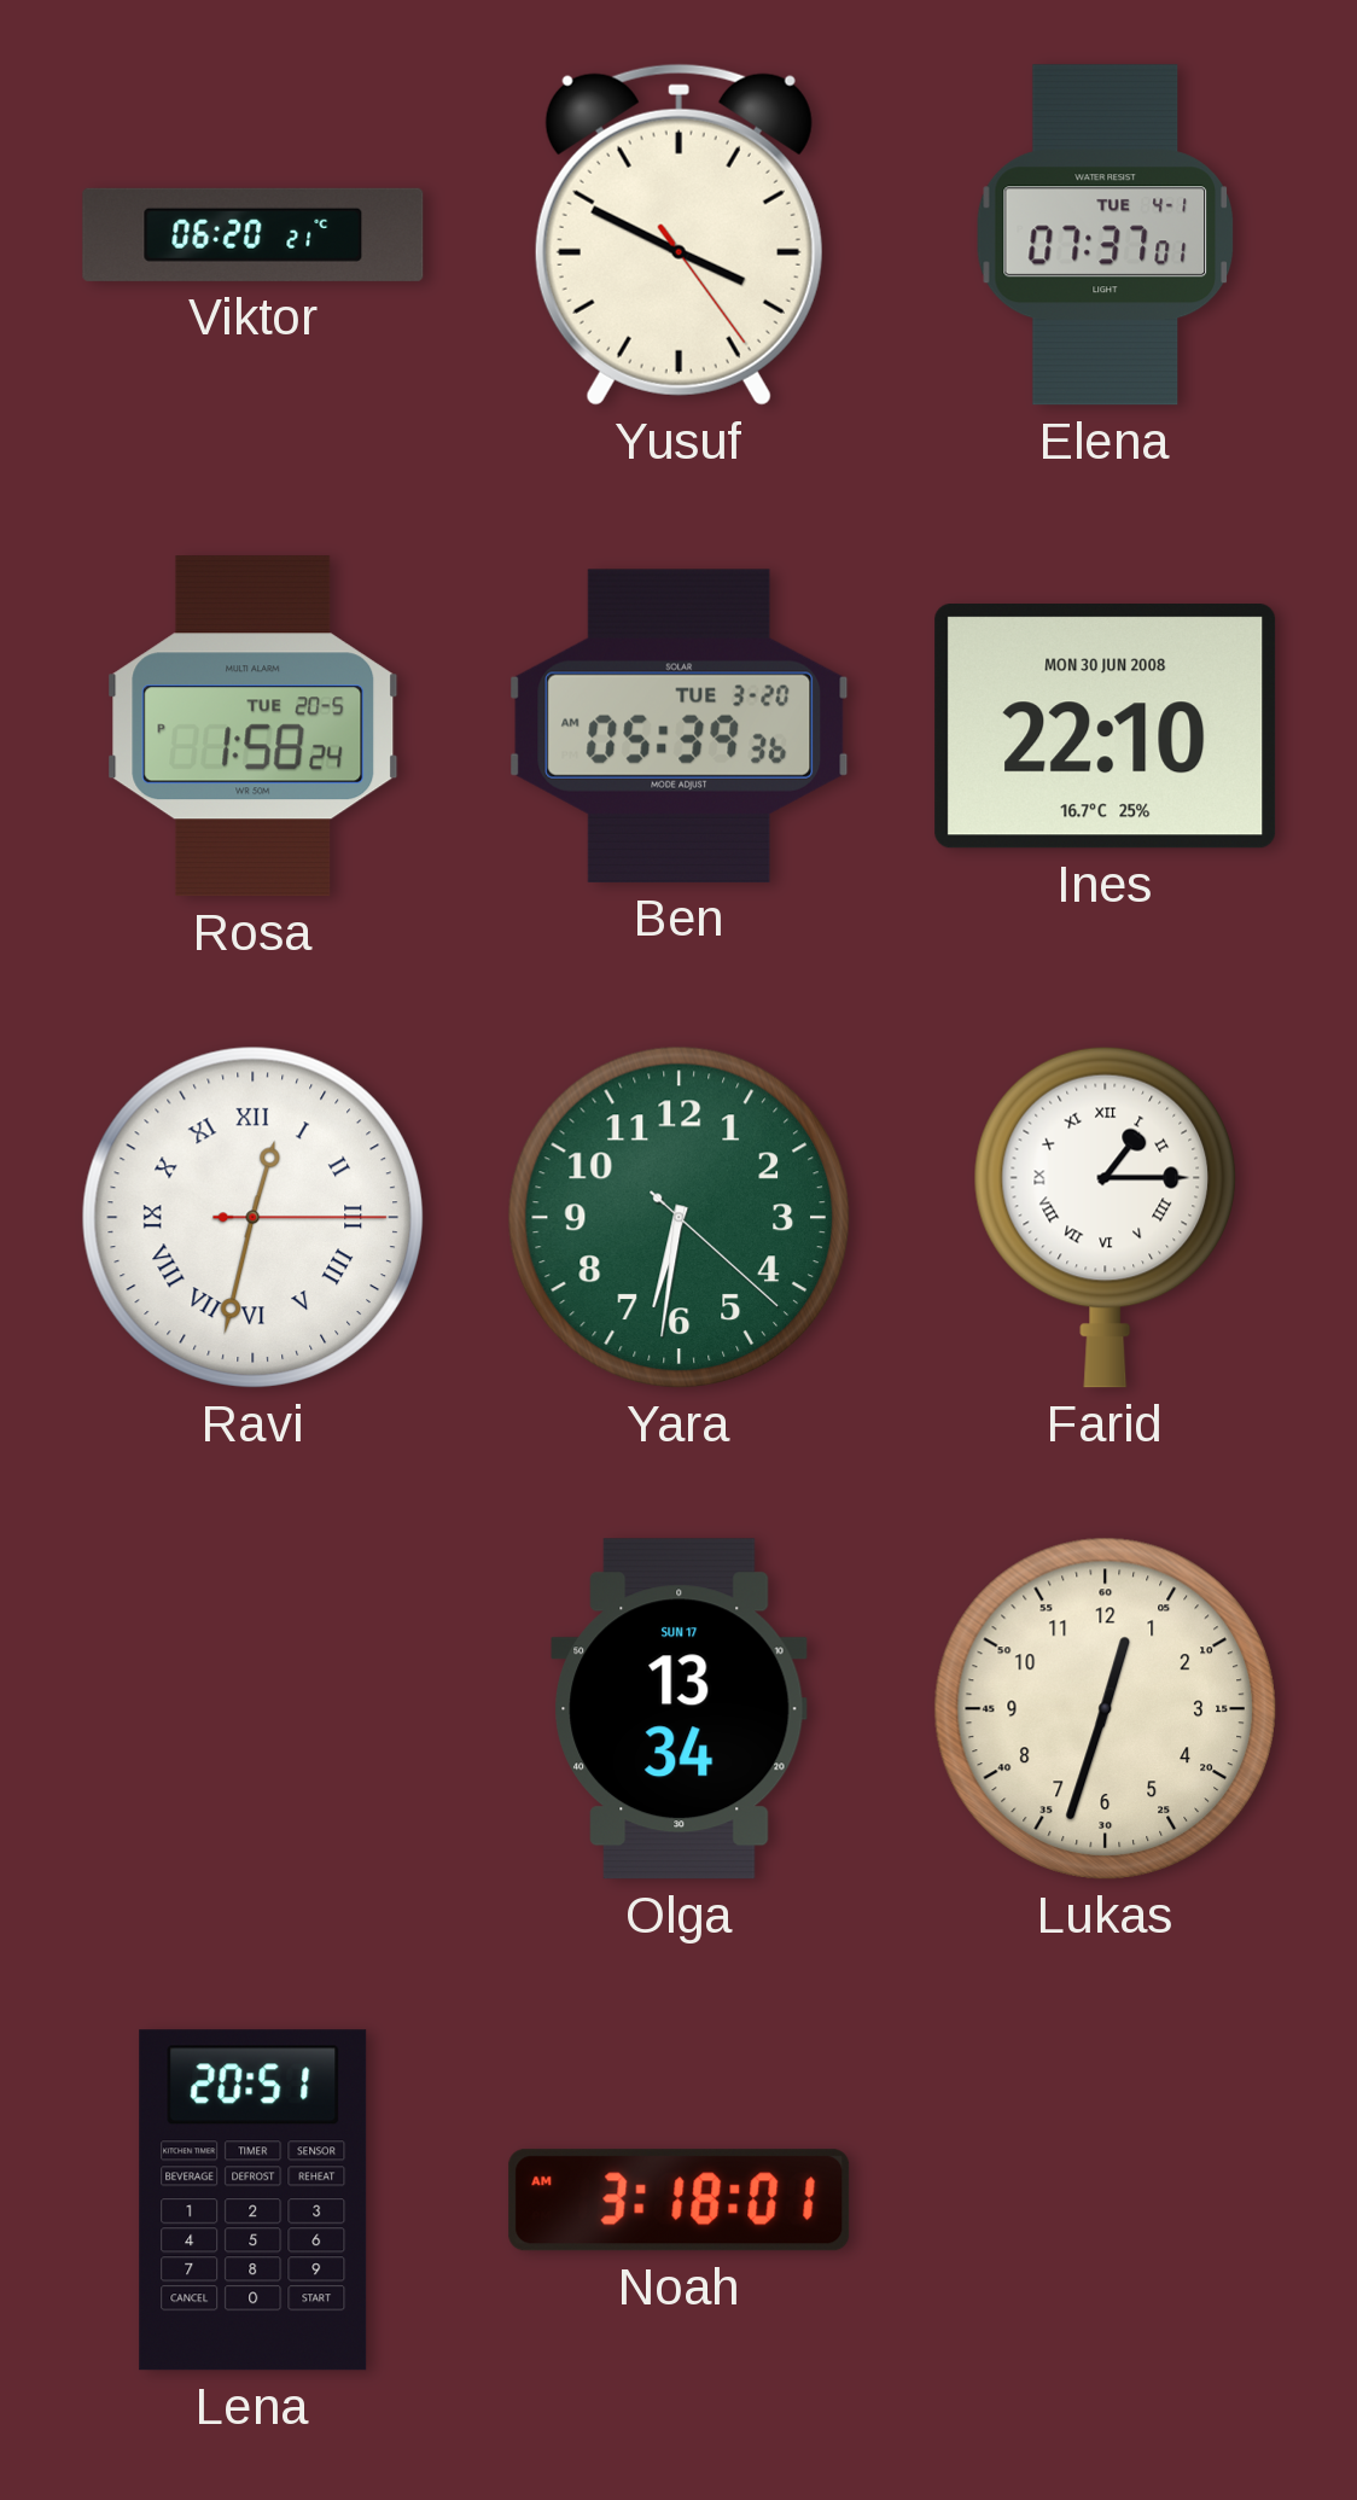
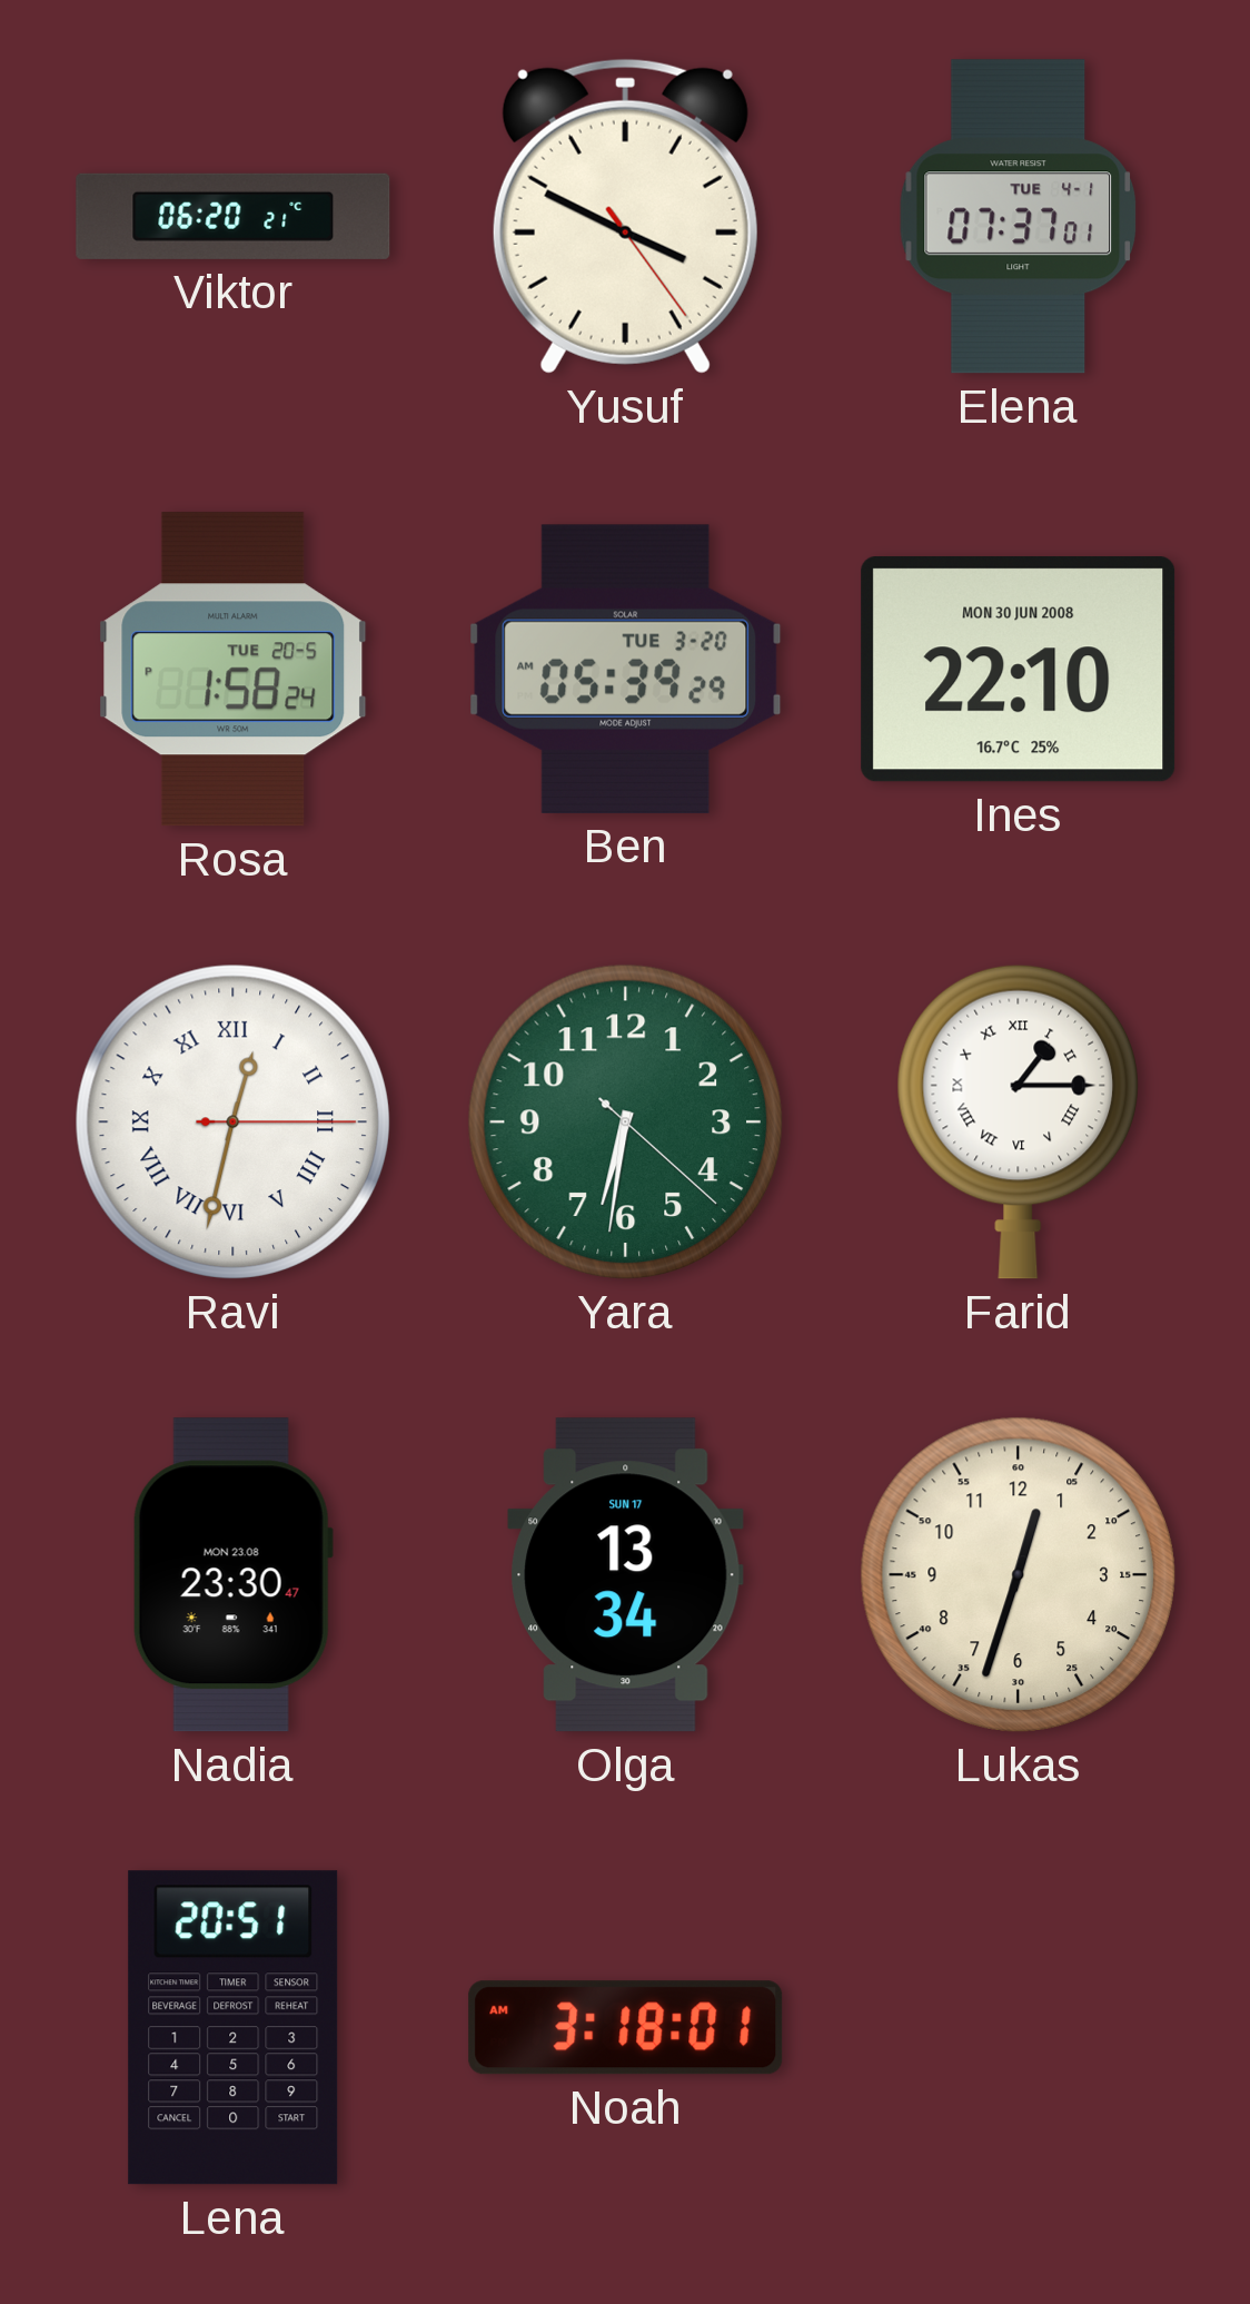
Ben: 05:39:36 AM -> 05:39:29 AM (626, 669)
Nadia: none -> 23:30 (232, 1575)
